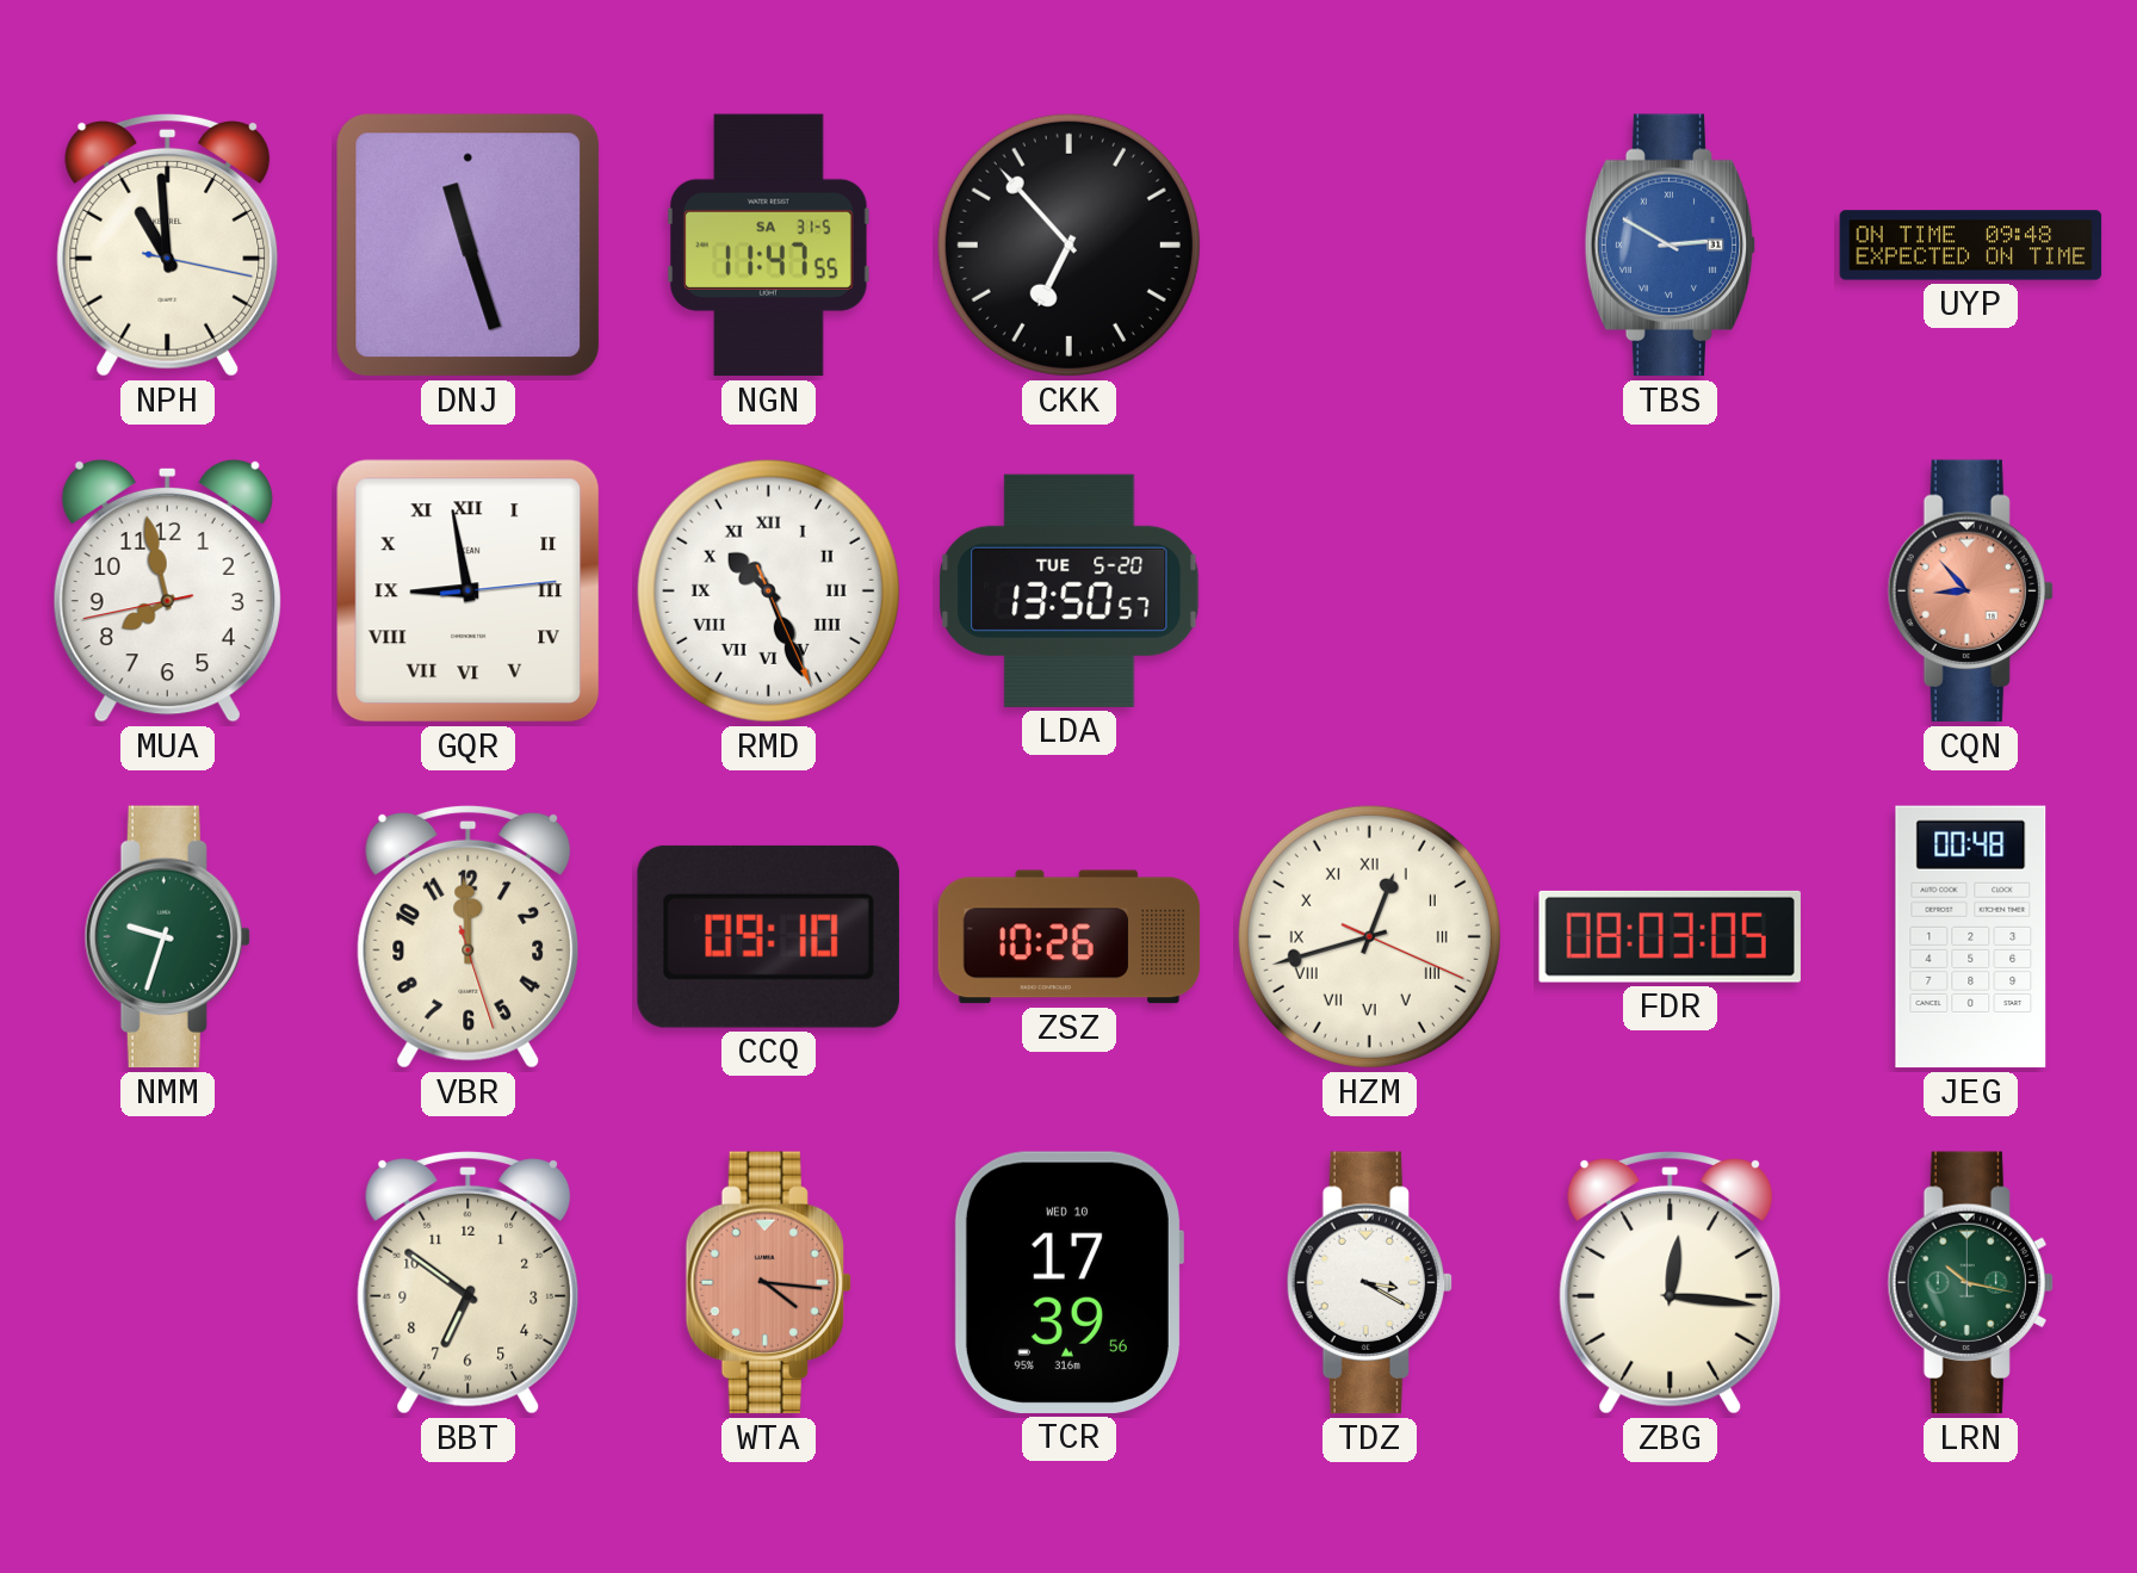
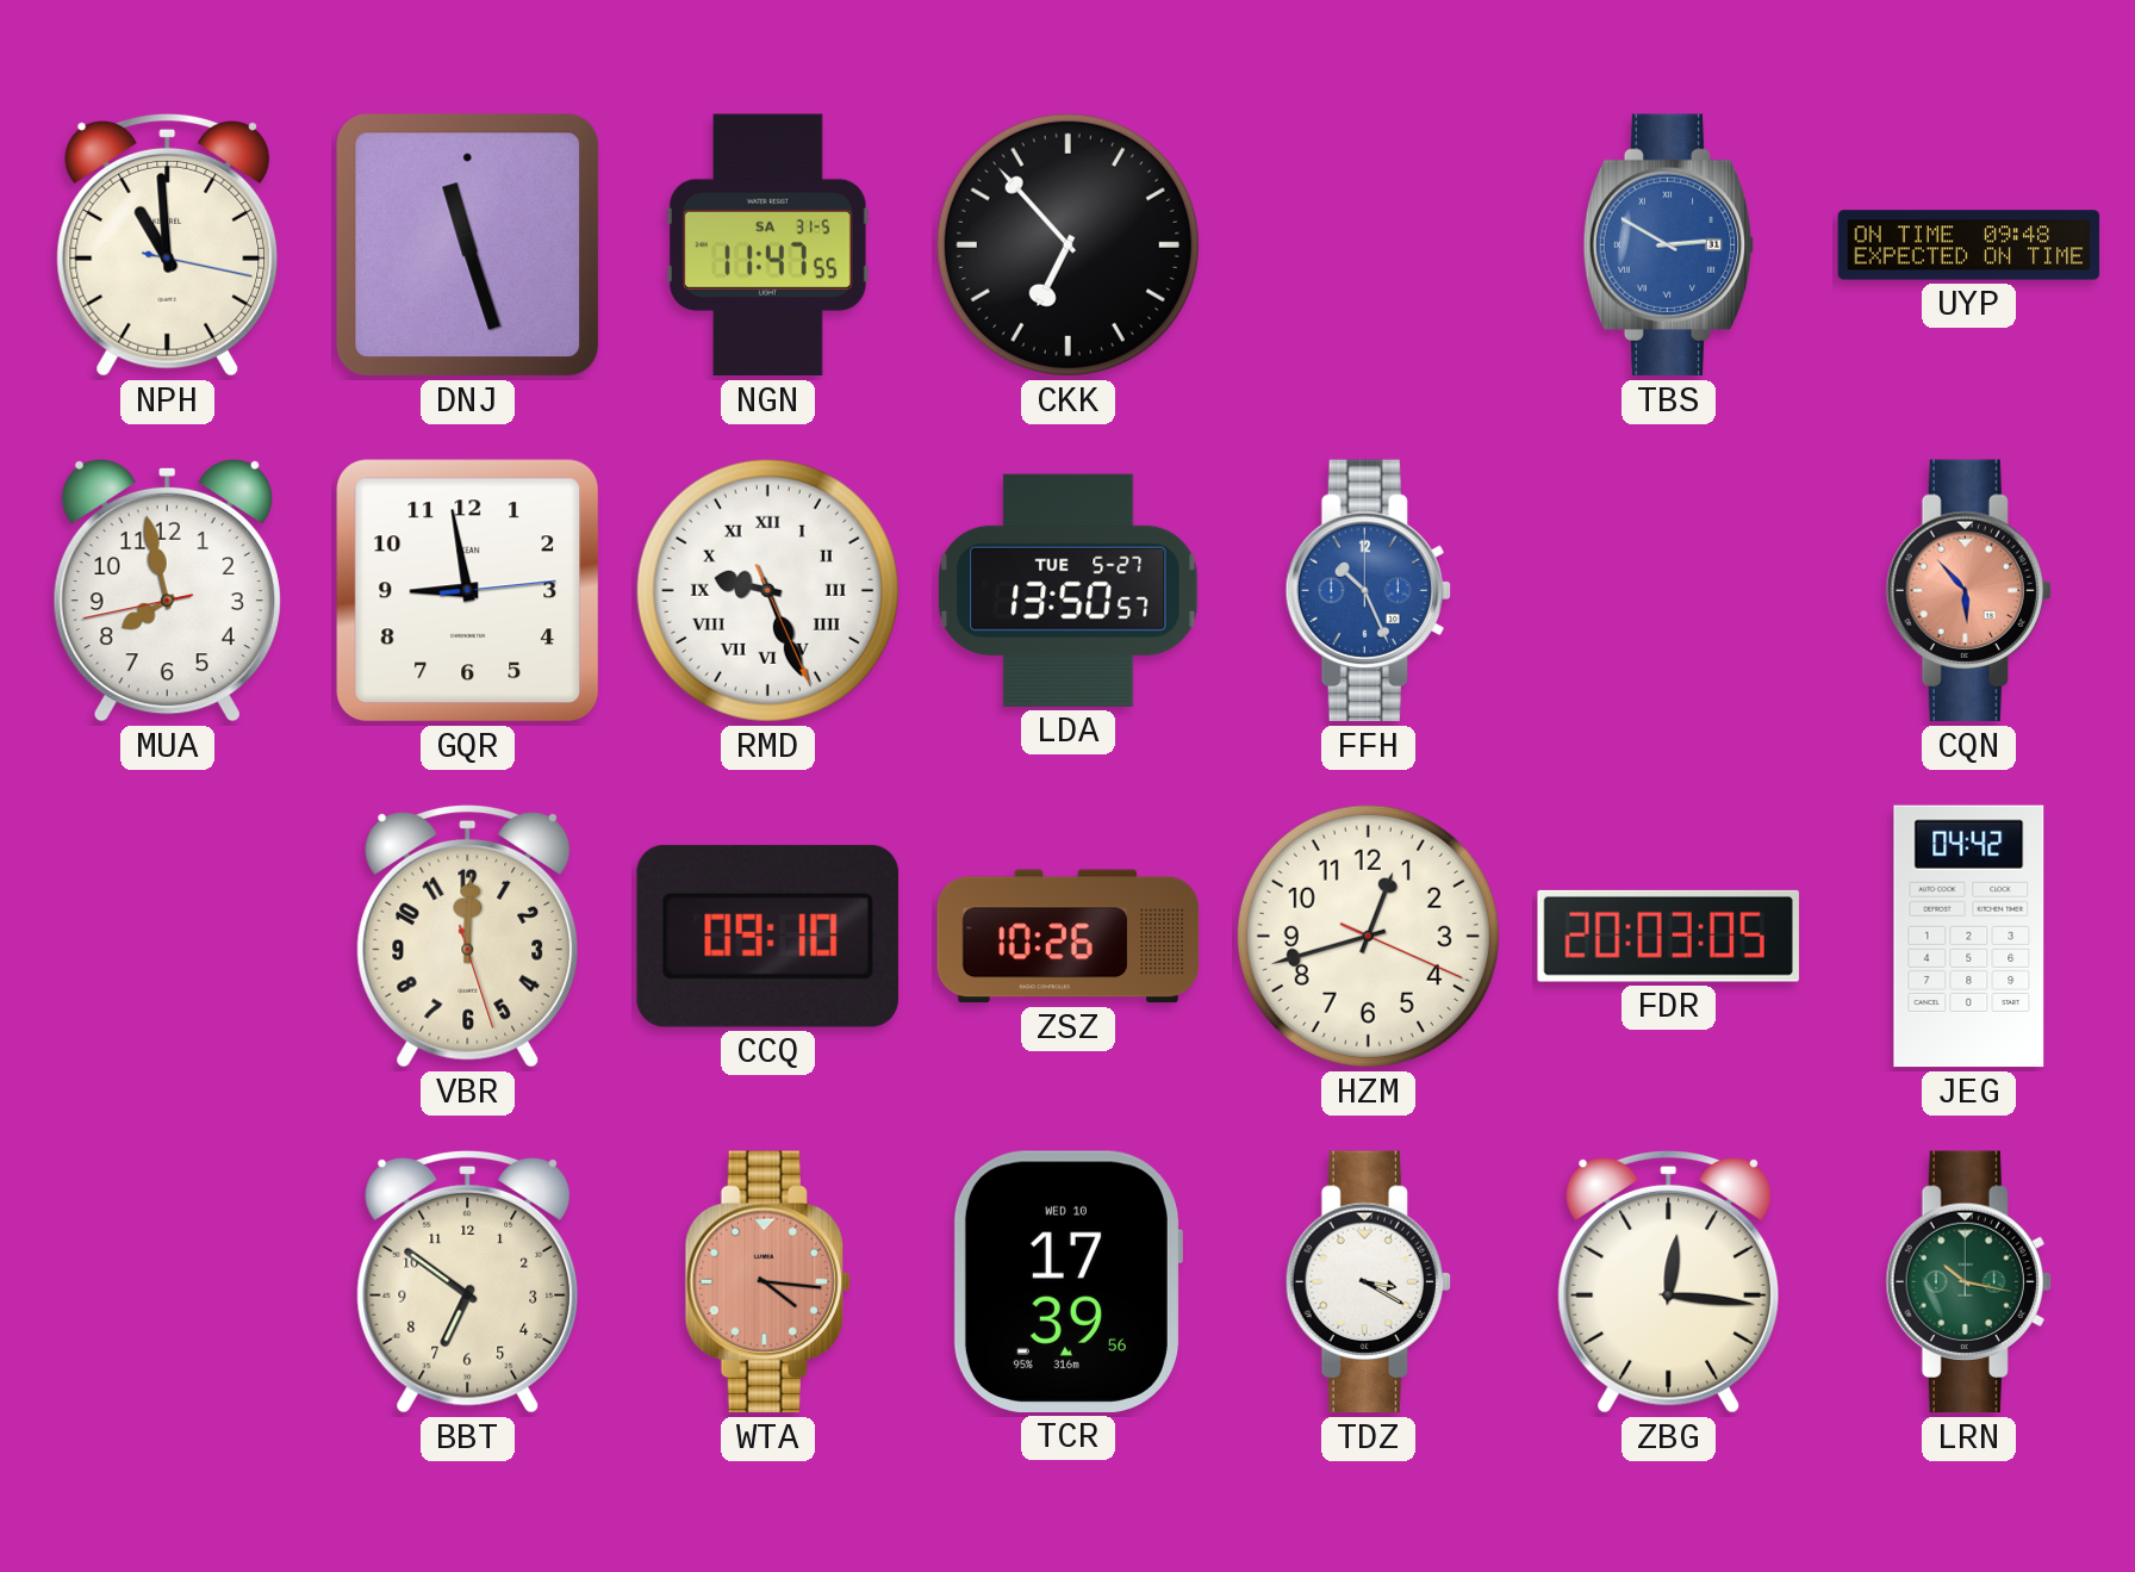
GQR numerals: Roman -> Arabic (468, 591)
RMD: 10:26 -> 9:26 (767, 590)
LDA date: TUE 5-20 -> TUE 5-27 (1069, 590)
FFH: none -> 10:26 (1368, 591)
CQN: 8:53 -> 5:53 (1968, 591)
NMM: 9:33 -> none (167, 937)
VBR: 11:59 -> 12:00 (468, 936)
HZM numerals: Roman -> Arabic (1368, 936)
FDR: 08:03 -> 20:03 (1668, 936)
JEG: 00:48 -> 04:42 (1969, 937)
